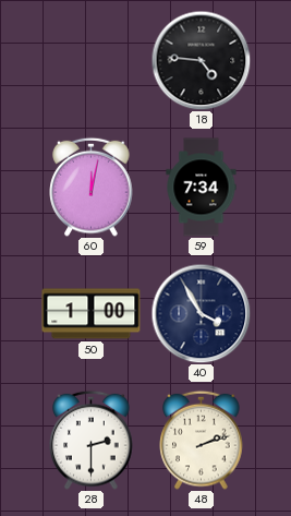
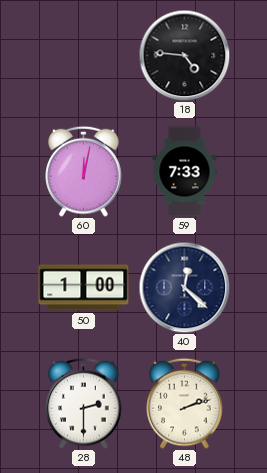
59: 7:34 -> 7:33 (185, 172)
40: 3:55 -> 12:22 (184, 287)
